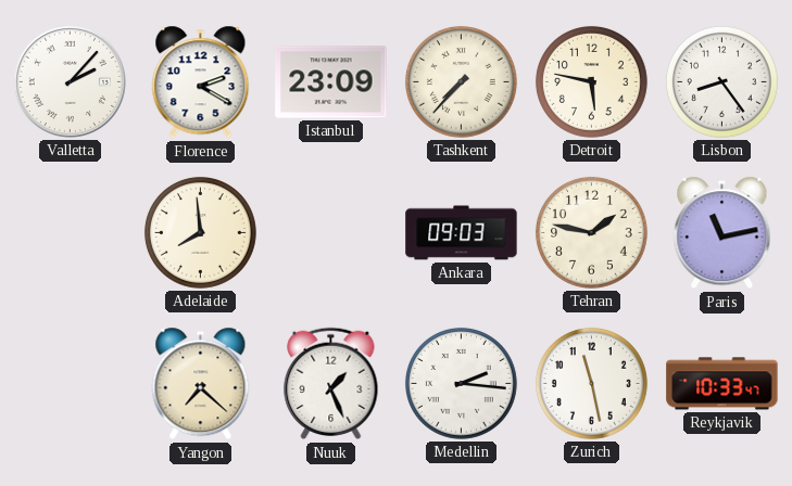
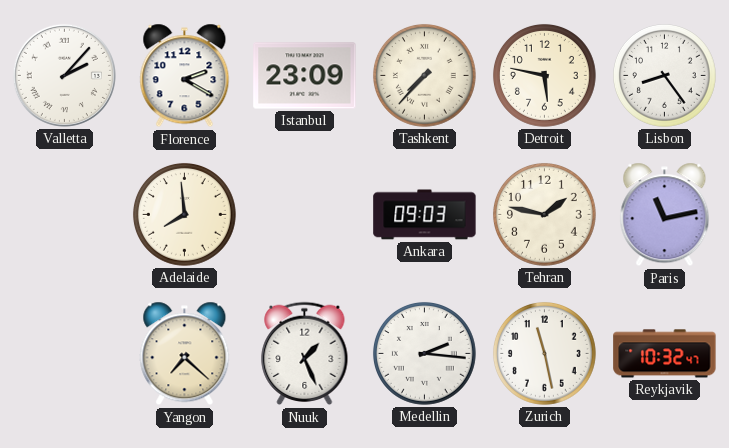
Reykjavik: 10:33 -> 10:32 (665, 354)
